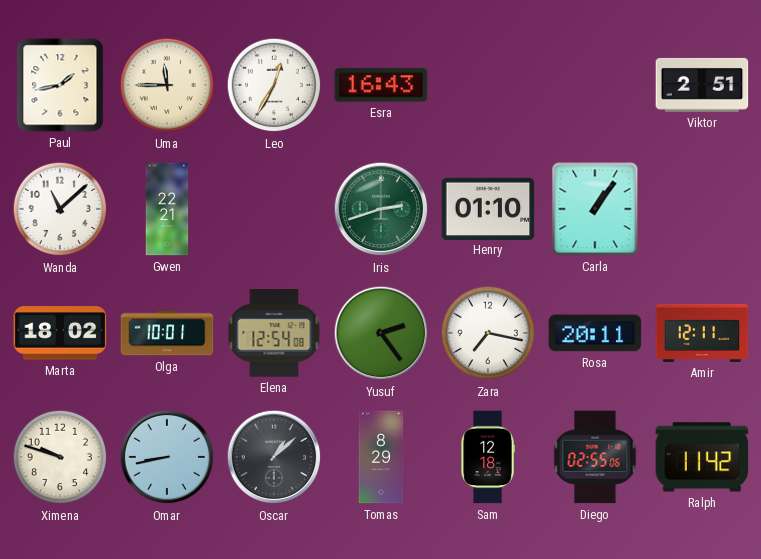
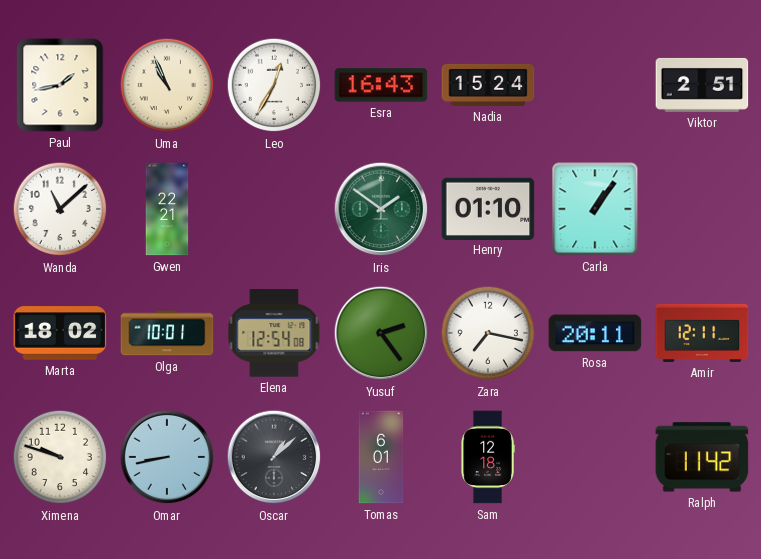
Uma: 11:45 -> 10:56 (167, 85)
Nadia: none -> 15:24 (488, 85)
Iris: 2:42 -> 1:51 (381, 209)
Tomas: 8:29 -> 6:01 (381, 457)
Diego: 02:55 -> none (595, 457)
